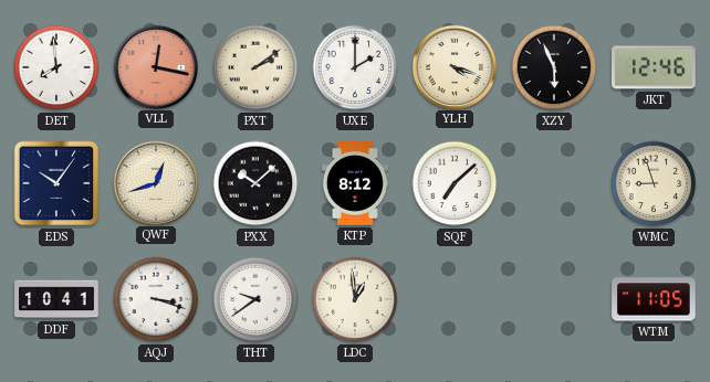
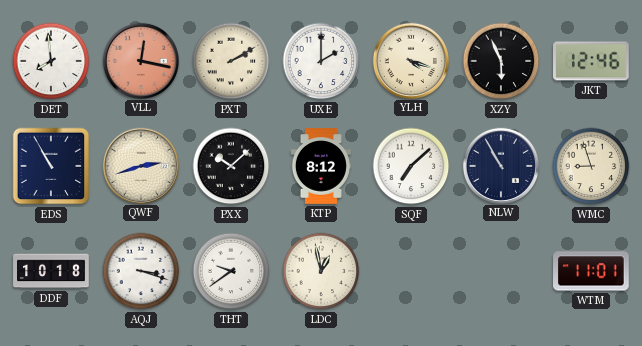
PXT: 2:09 -> 2:10 (231, 61)
EDS: 10:06 -> 10:55 (51, 166)
QWF: 12:42 -> 2:42 (140, 165)
NLW: none -> 10:55 (500, 165)
DDF: 10:41 -> 10:18 (51, 271)
LDC: 12:59 -> 12:58 (321, 271)
WTM: 11:05 -> 11:01 (591, 271)
